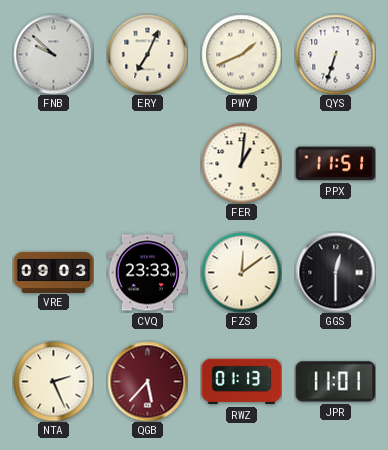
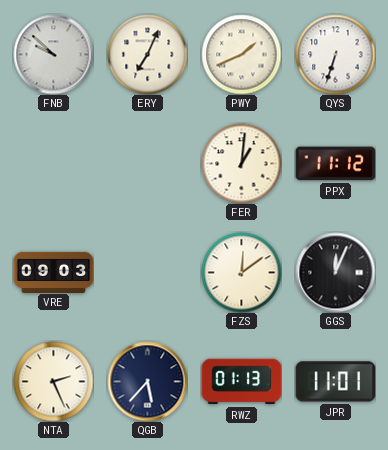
PPX: 11:51 -> 11:12 (335, 164)
CVQ: 23:33 -> none (147, 273)
GGS: 12:30 -> 12:04 (335, 272)
QGB dial: burgundy -> navy (147, 381)
